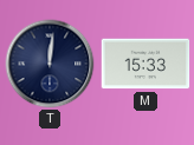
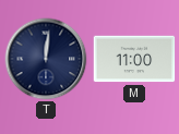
M: 15:33 -> 11:00 (134, 59)
